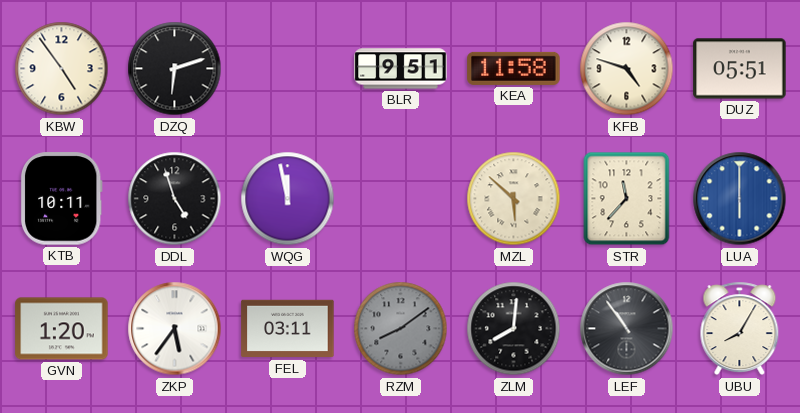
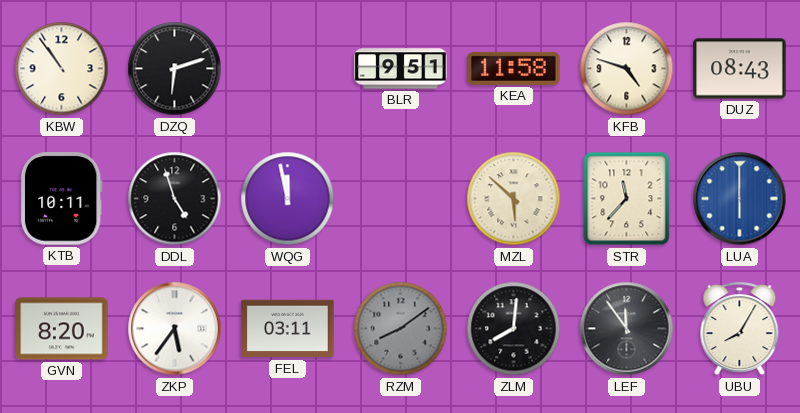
KBW: 4:54 -> 10:54 (62, 69)
DUZ: 05:51 -> 08:43 (740, 69)
GVN: 1:20 -> 8:20 (62, 329)
LEF: 10:54 -> 11:54 (627, 329)
